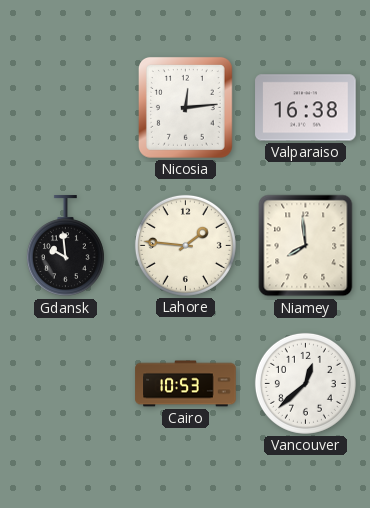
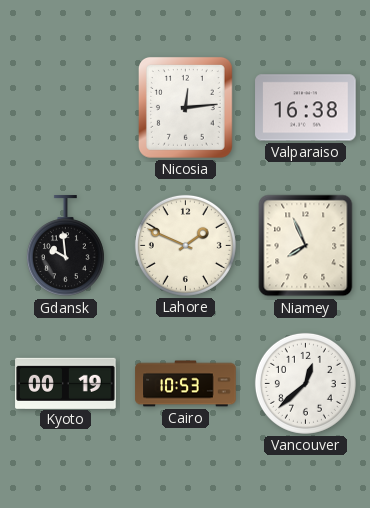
Lahore: 1:46 -> 1:49 (185, 245)
Niamey: 7:59 -> 7:56 (306, 246)
Kyoto: none -> 00:19 (66, 383)
